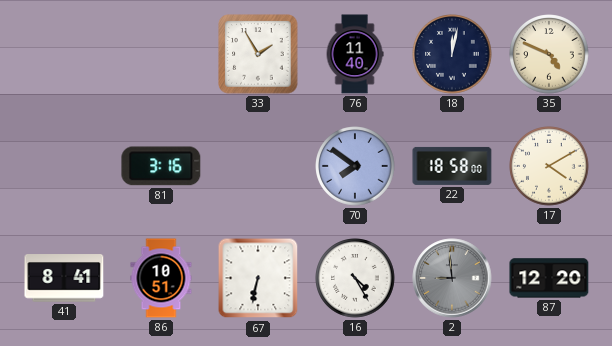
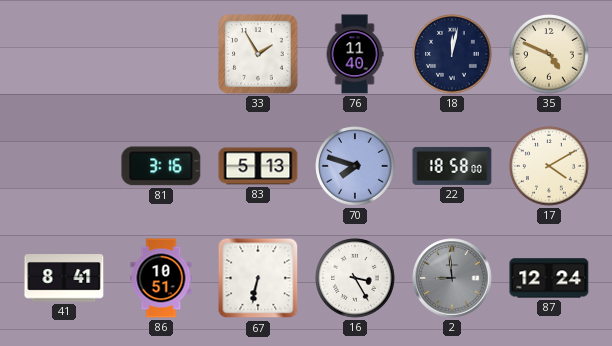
83: none -> 5:13 (258, 166)
70: 7:51 -> 7:48 (355, 166)
16: 4:25 -> 3:25 (355, 278)
87: 12:20 -> 12:24 (549, 278)
